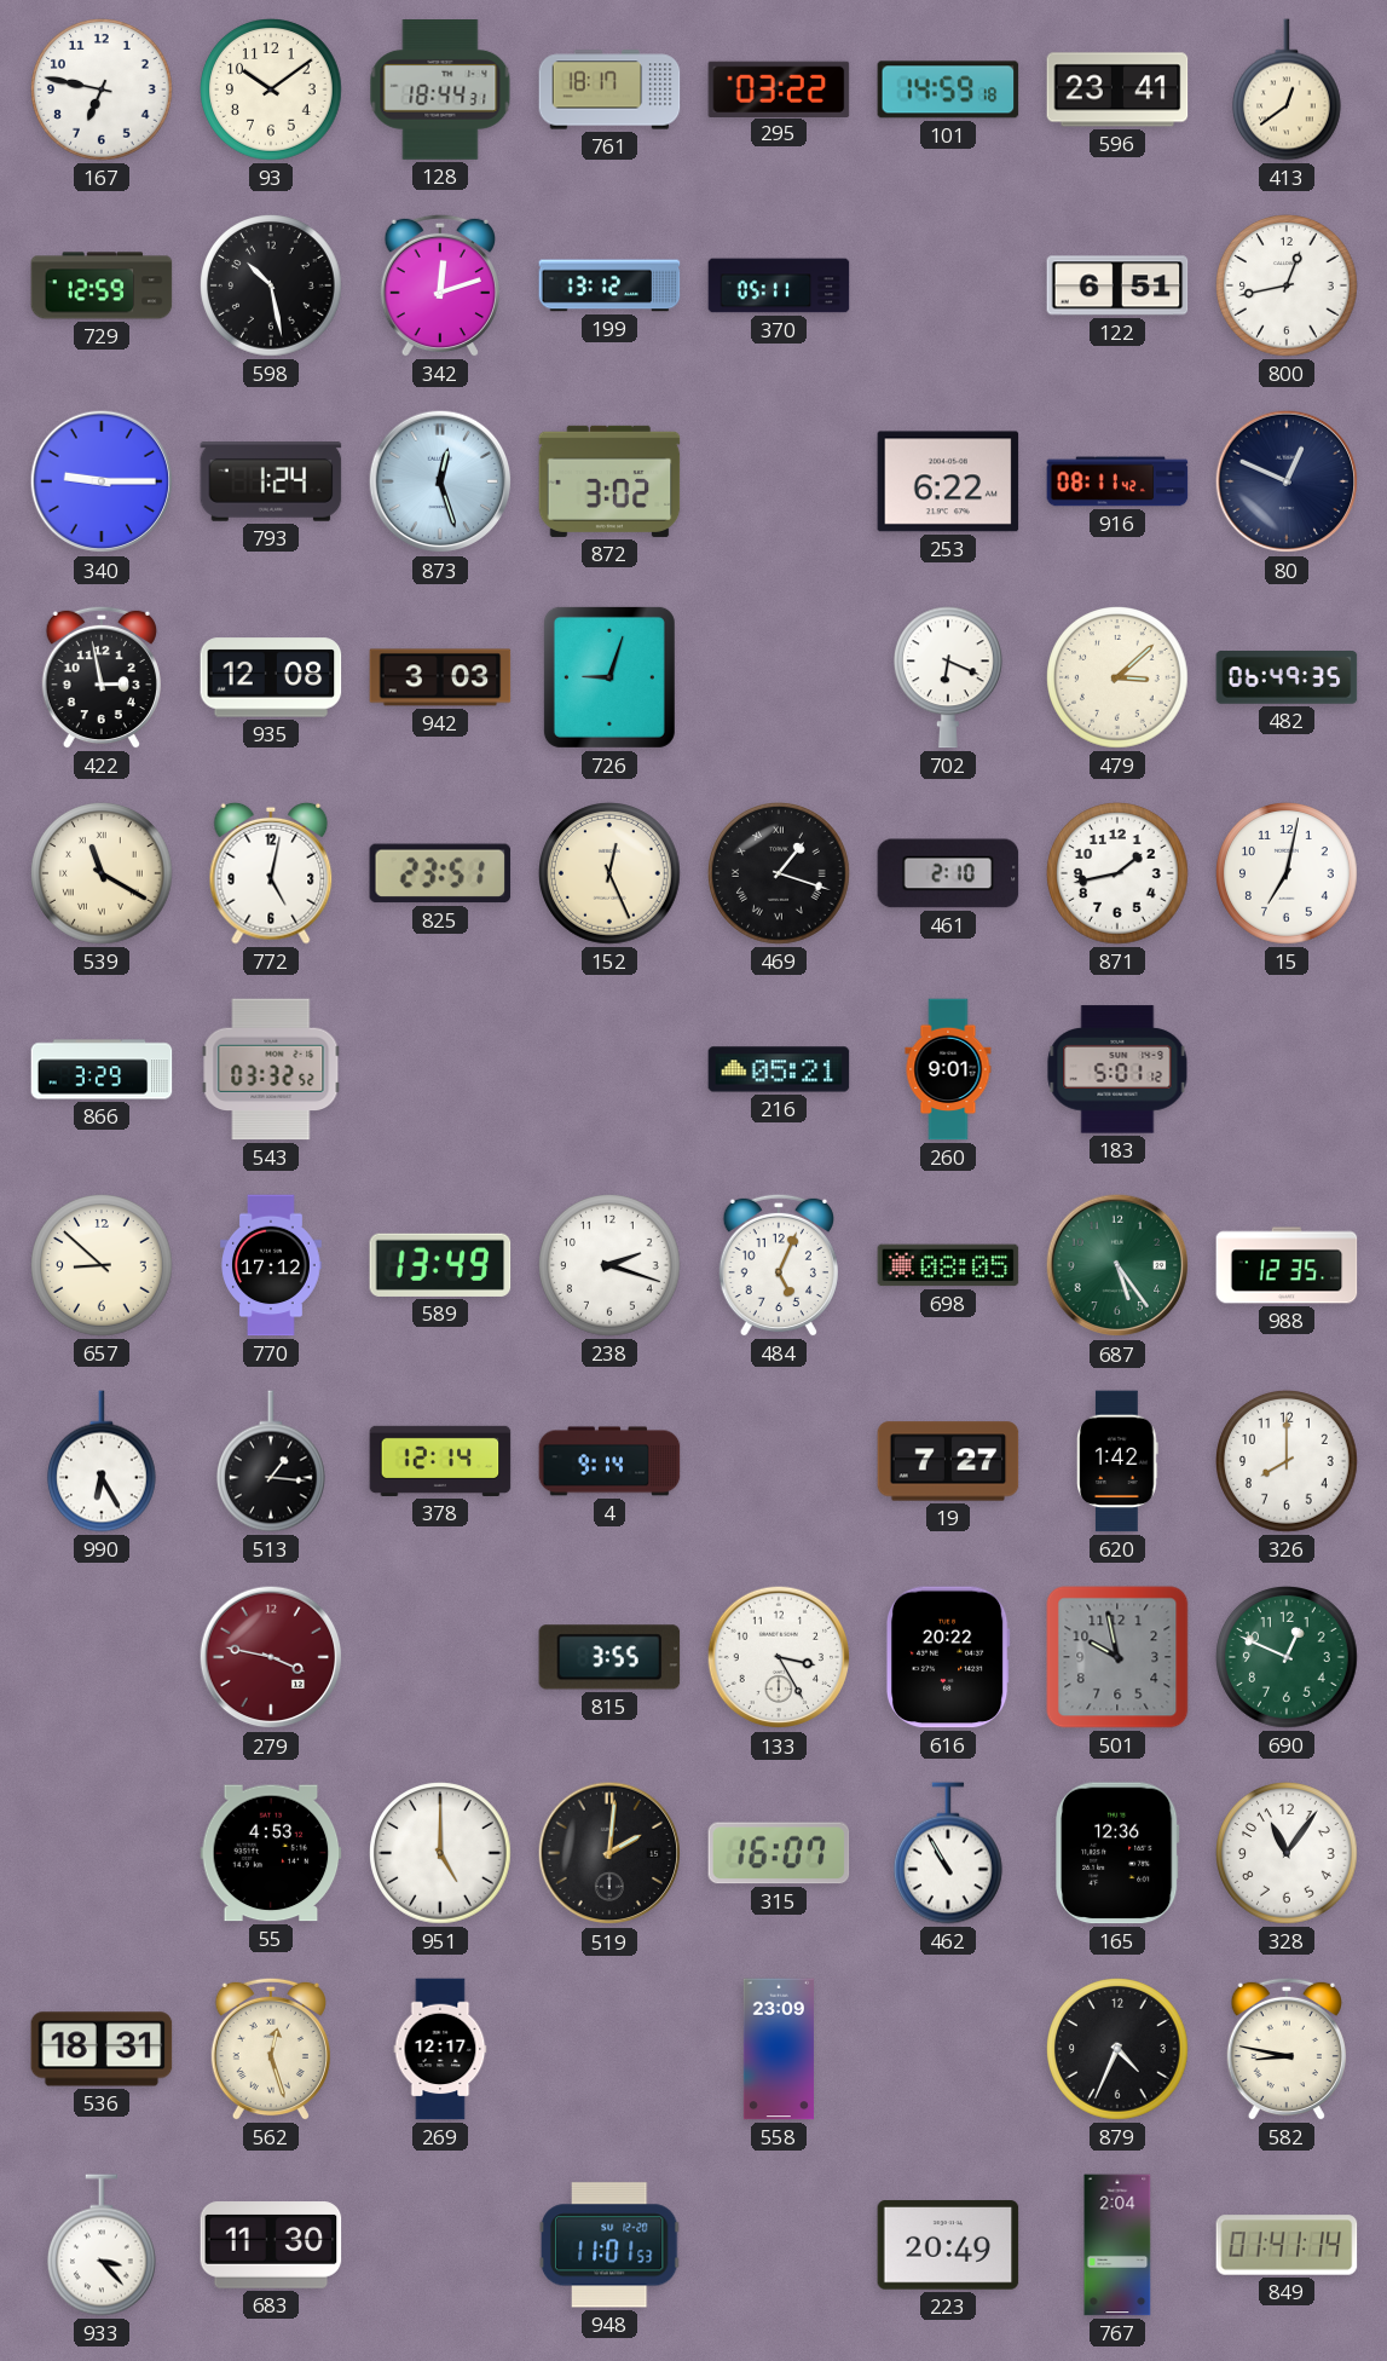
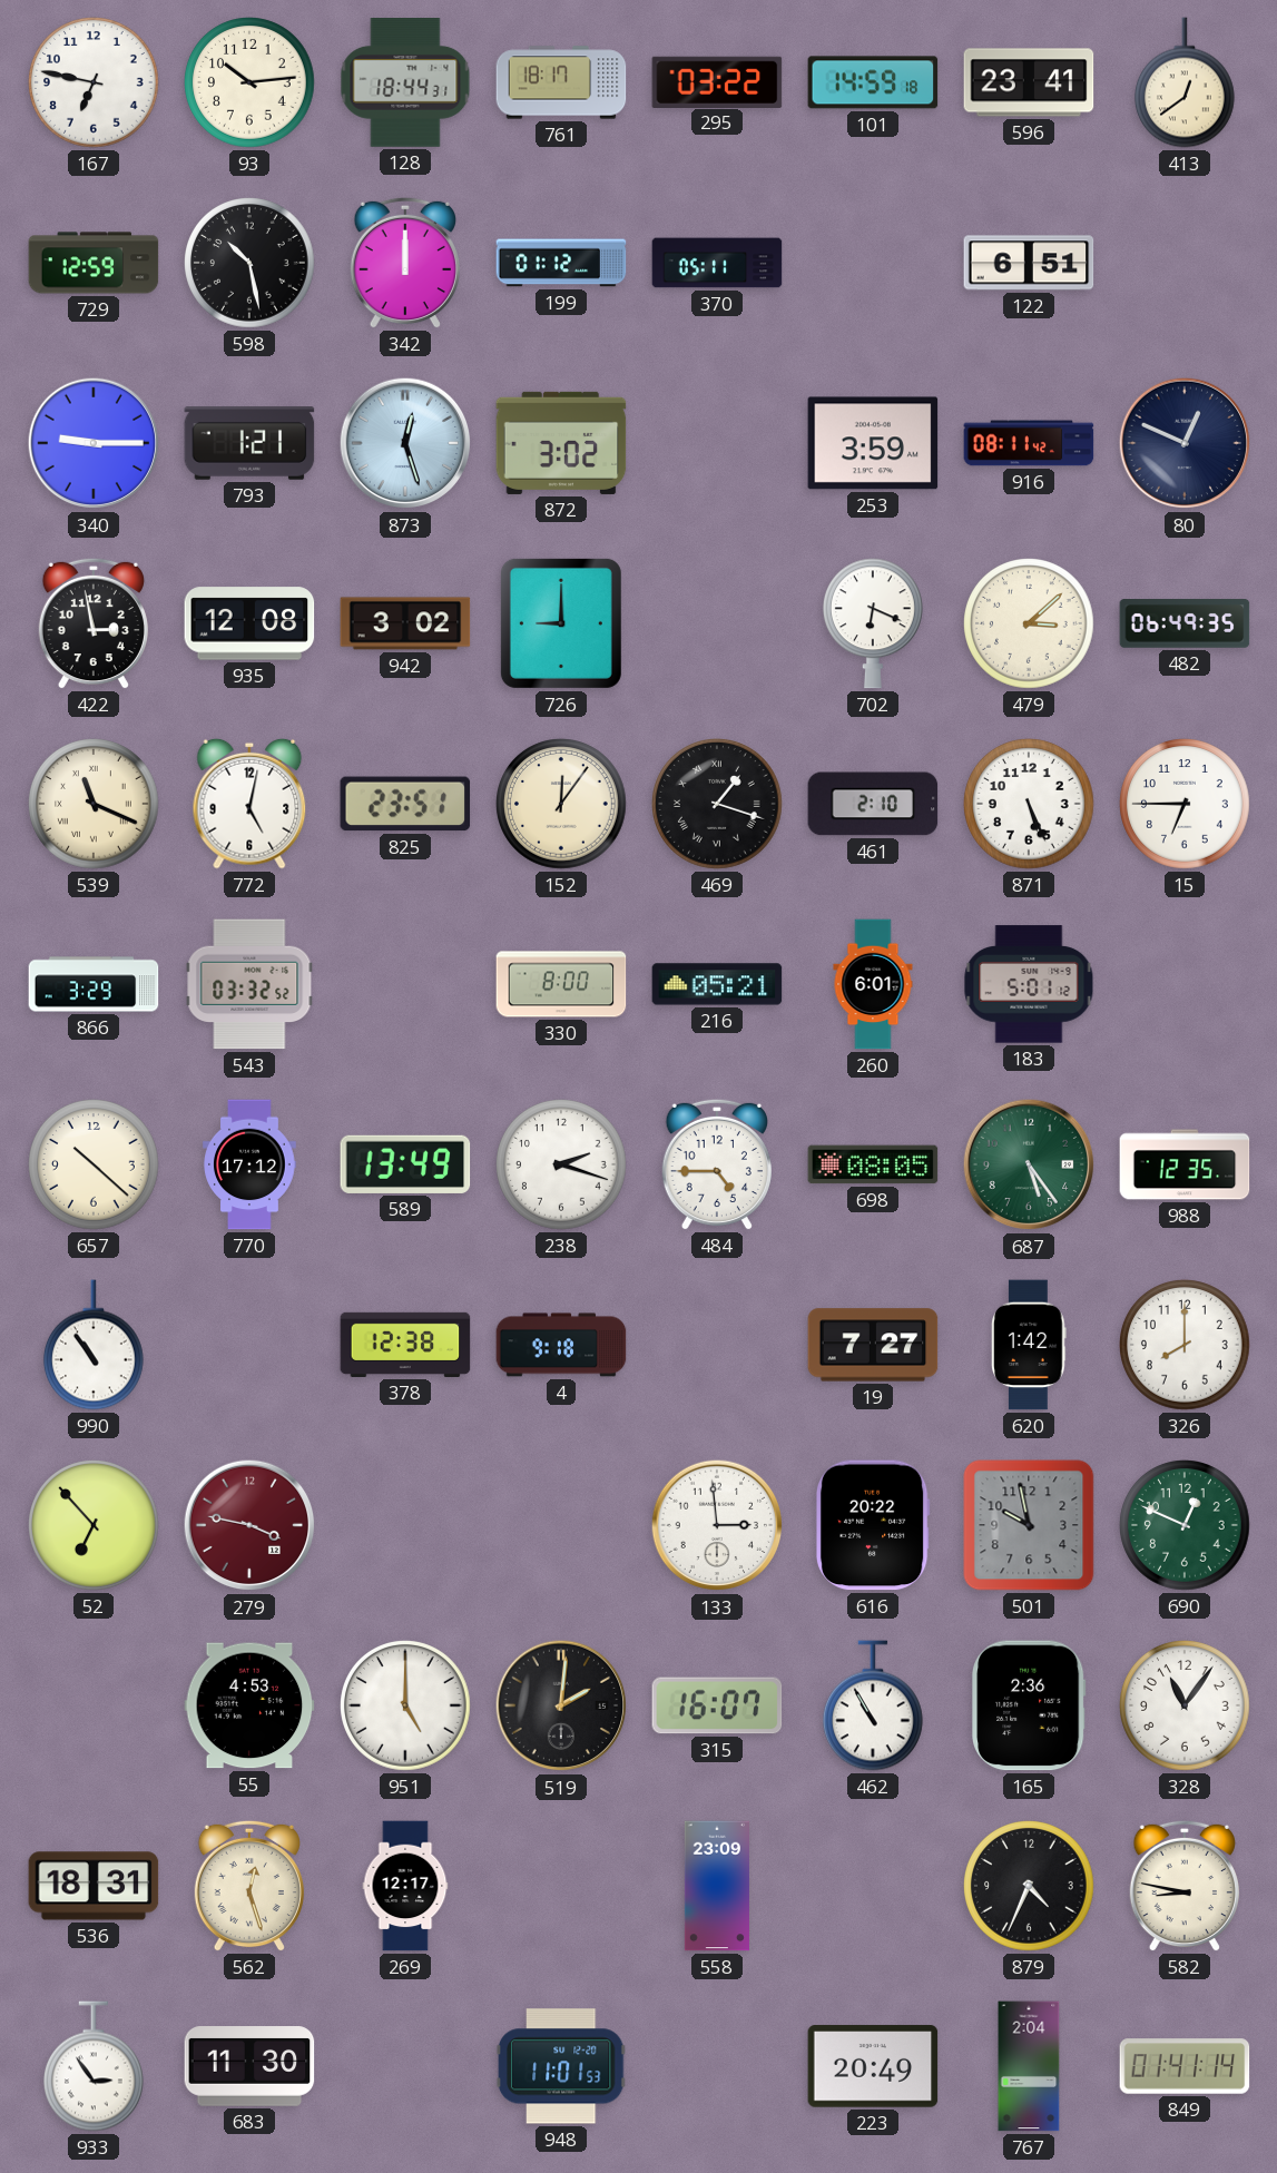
93: 10:09 -> 10:14 (251, 83)
342: 12:12 -> 12:00 (405, 263)
199: 13:12 -> 01:12 (561, 263)
800: 12:43 -> none (1288, 287)
793: 1:24 -> 1:21 (249, 443)
253: 6:22 -> 3:59 (873, 443)
942: 3:03 -> 3:02 (405, 623)
726: 9:03 -> 9:00 (561, 623)
539: 11:20 -> 11:19 (95, 805)
152: 12:26 -> 12:06 (562, 805)
871: 1:43 -> 5:26 (1030, 805)
15: 7:02 -> 6:45 (1186, 805)
330: none -> 8:00 (561, 984)
260: 9:01 -> 6:01 (873, 984)
657: 8:52 -> 10:22 (95, 1166)
484: 5:04 -> 4:45 (717, 1164)
990: 6:25 -> 10:54 (94, 1345)
513: 1:16 -> none (271, 1461)
378: 12:14 -> 12:38 (405, 1345)
4: 9:14 -> 9:18 (561, 1345)
52: none -> 6:53 (95, 1526)
815: 3:55 -> none (609, 1657)
133: 3:25 -> 2:59 (717, 1525)
165: 12:36 -> 2:36 (1029, 1705)
933: 3:23 -> 2:54 (94, 2066)
